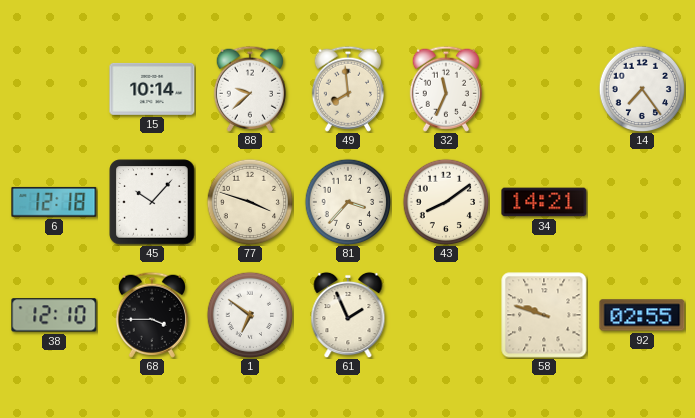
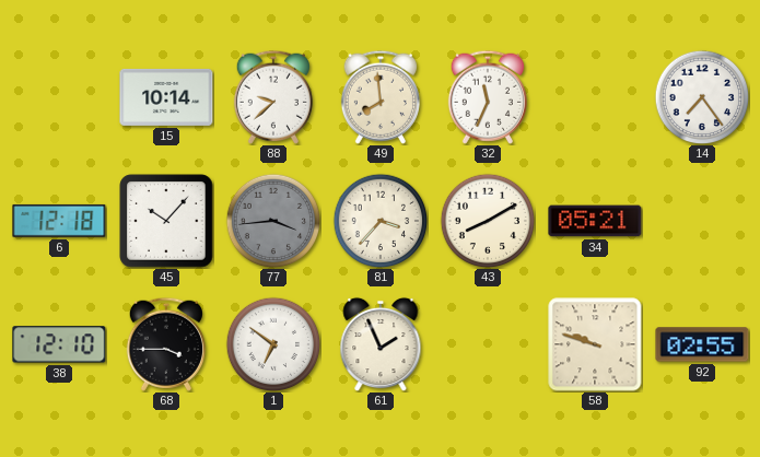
77: 3:48 -> 3:44 (273, 221)
77 dial: cream -> grey (273, 221)
43: 8:09 -> 8:10 (488, 221)
34: 14:21 -> 05:21 (595, 221)
